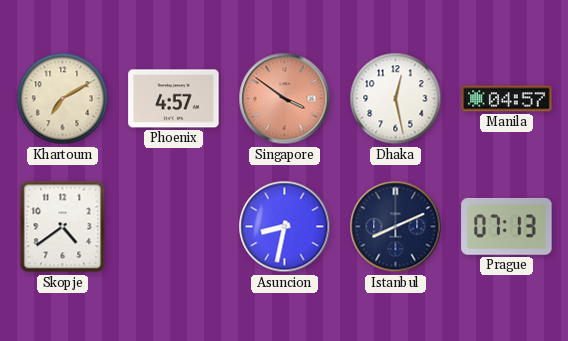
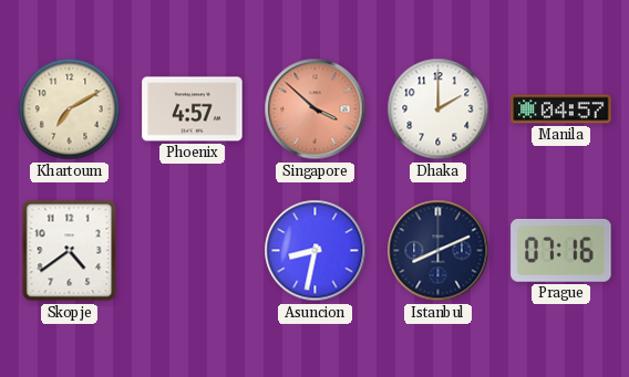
Singapore: 3:51 -> 3:52 (316, 109)
Dhaka: 12:28 -> 2:00 (439, 109)
Prague: 07:13 -> 07:16 (561, 250)
